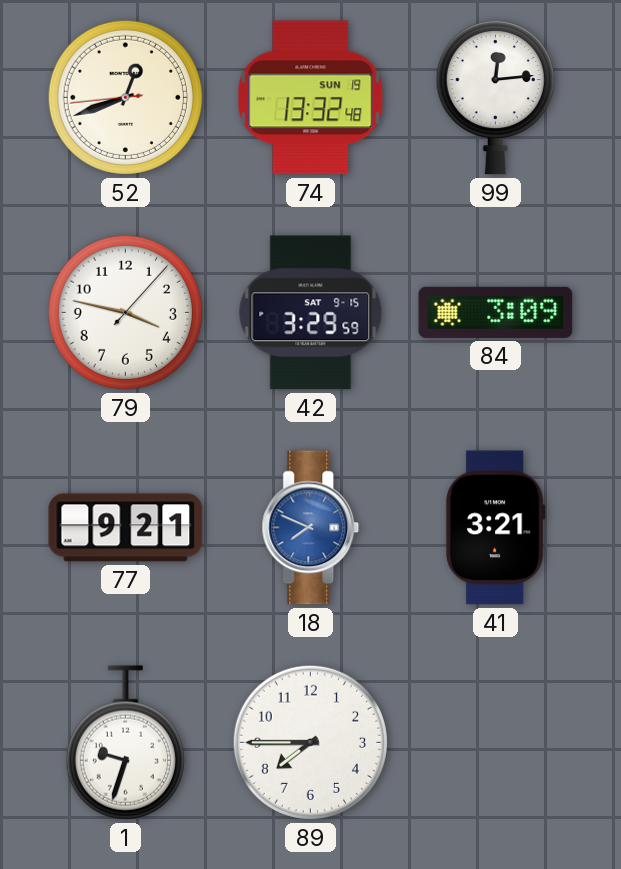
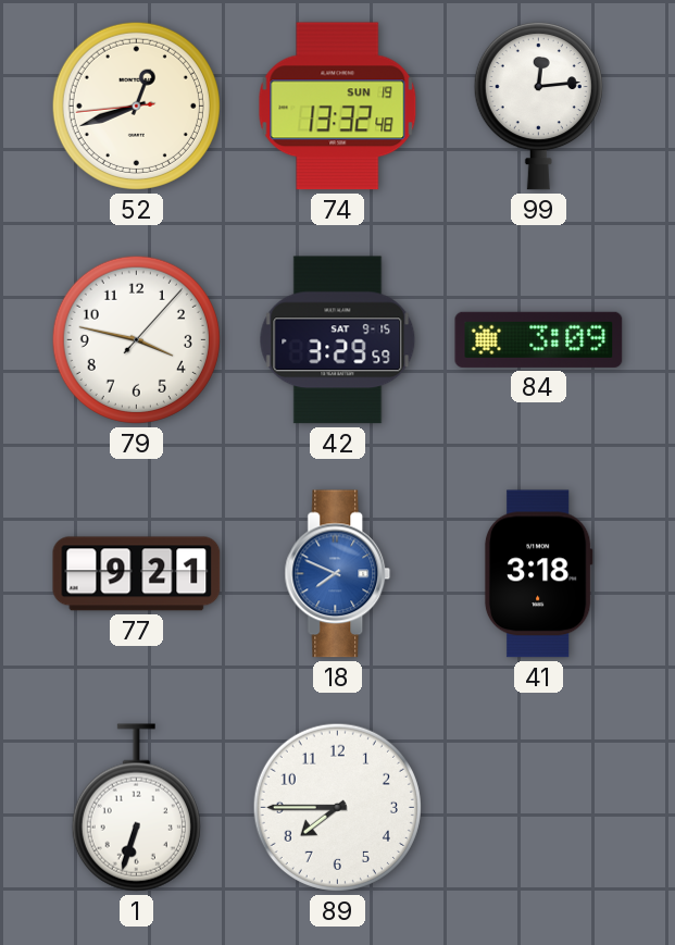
41: 3:21 -> 3:18 (538, 574)
1: 9:33 -> 6:33 (136, 808)
